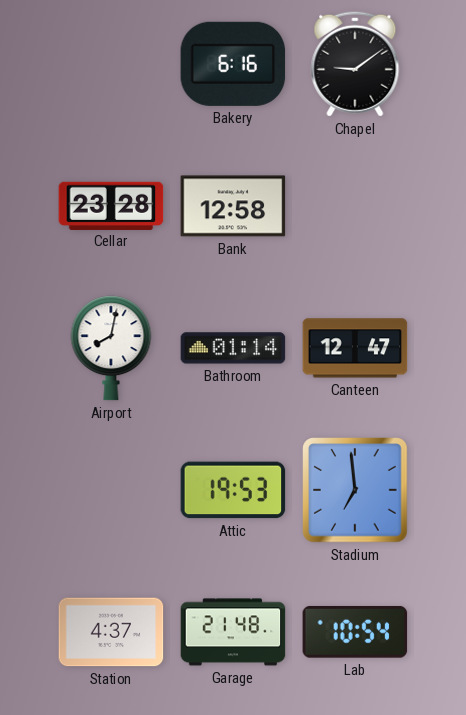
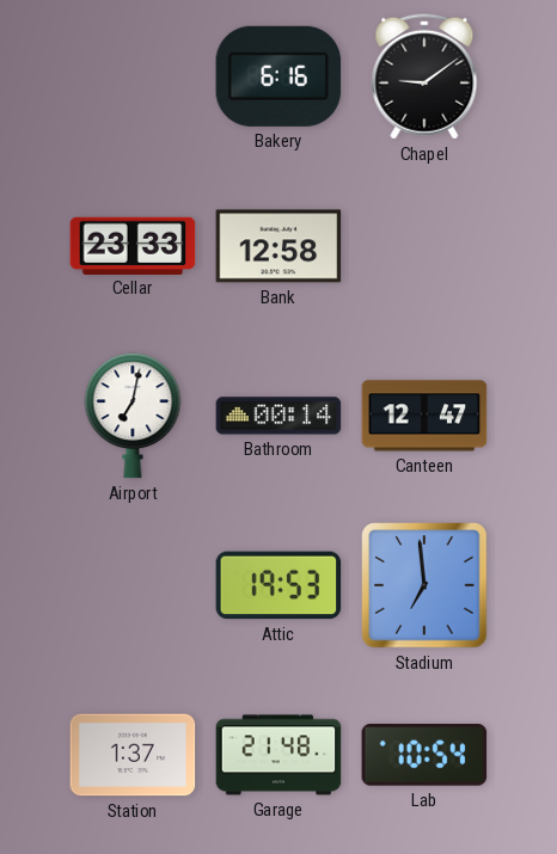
Cellar: 23:28 -> 23:33 (133, 245)
Airport: 8:02 -> 7:02 (133, 416)
Bathroom: 01:14 -> 00:14 (278, 416)
Station: 4:37 -> 1:37 (133, 755)
